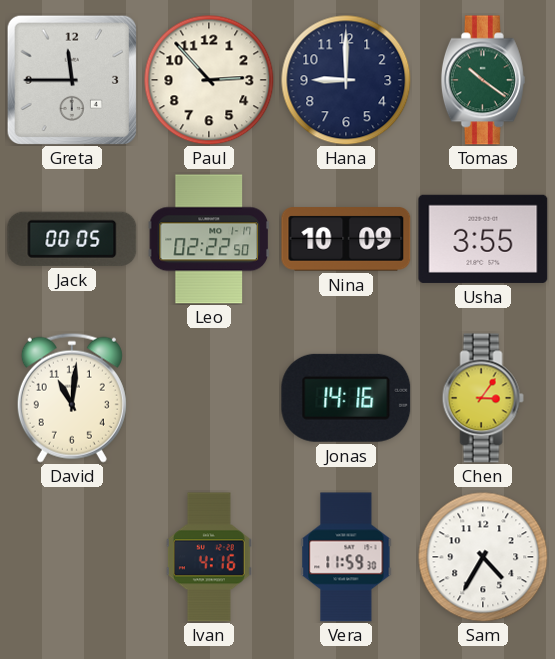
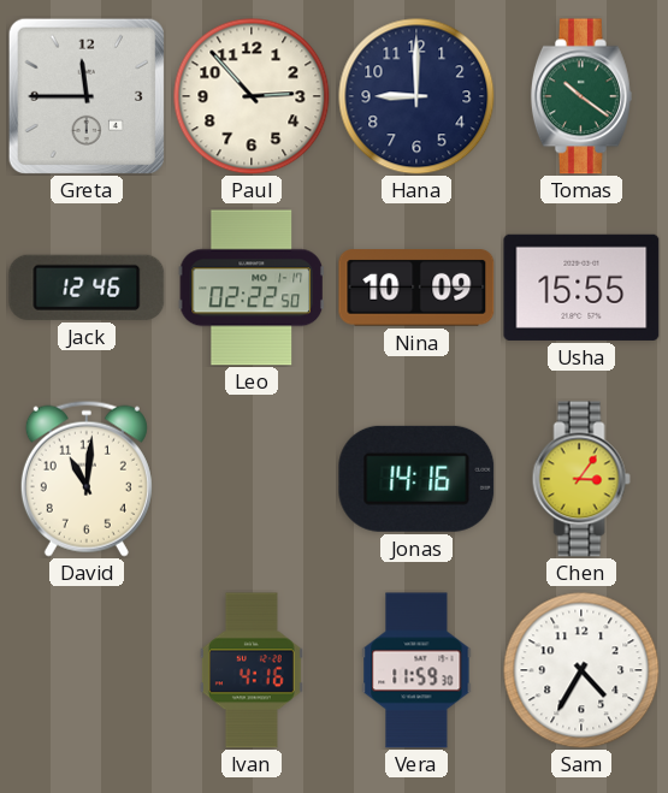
Jack: 00:05 -> 12:46 (87, 288)
Usha: 3:55 -> 15:55 (581, 288)
